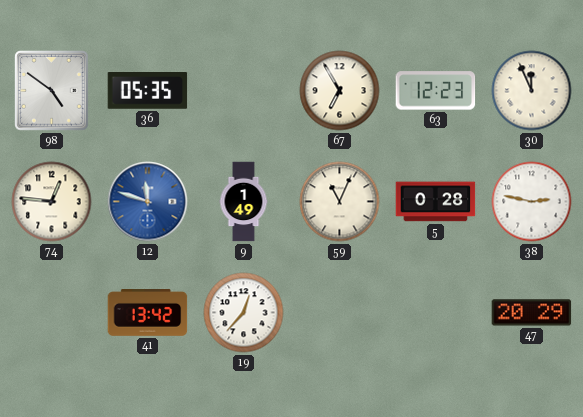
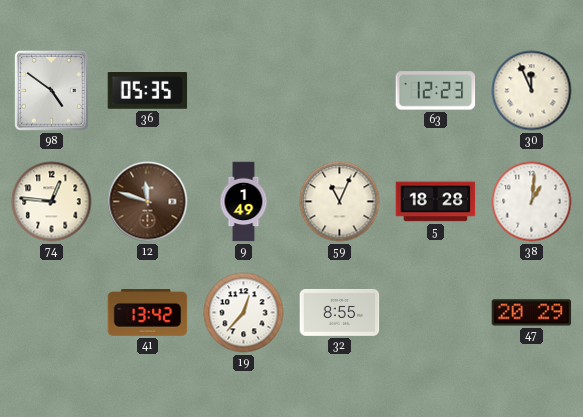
67: 6:55 -> none (340, 91)
12 dial: blue -> brown (148, 202)
5: 0:28 -> 18:28 (436, 202)
38: 2:47 -> 1:01 (532, 202)
32: none -> 8:55 (340, 312)
